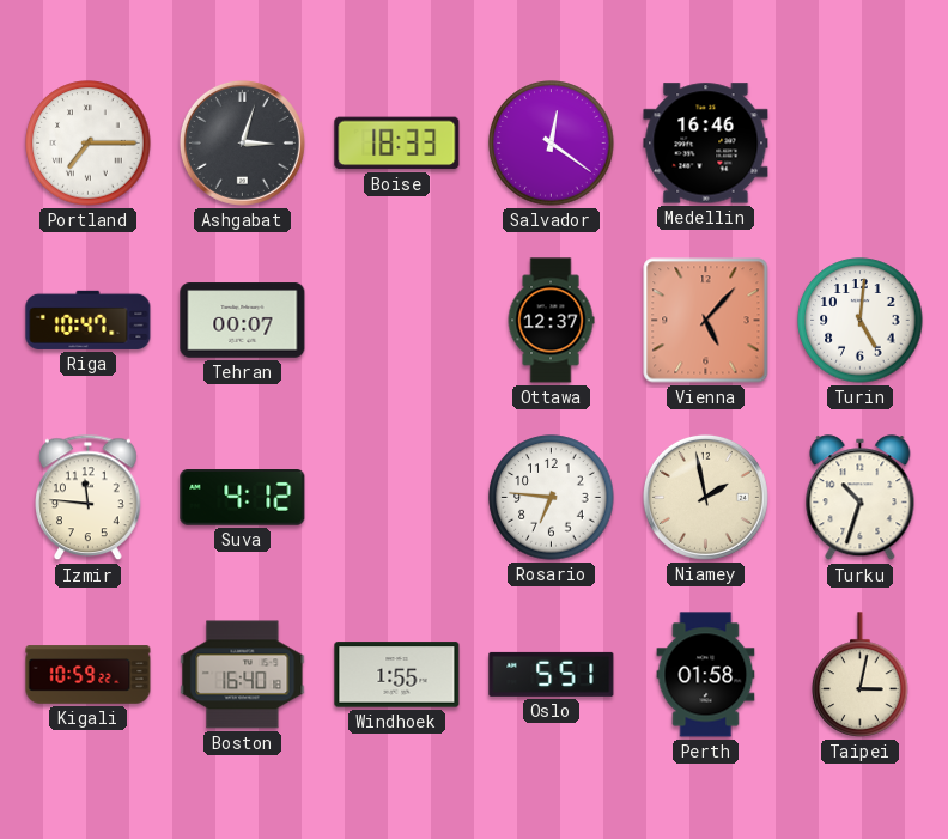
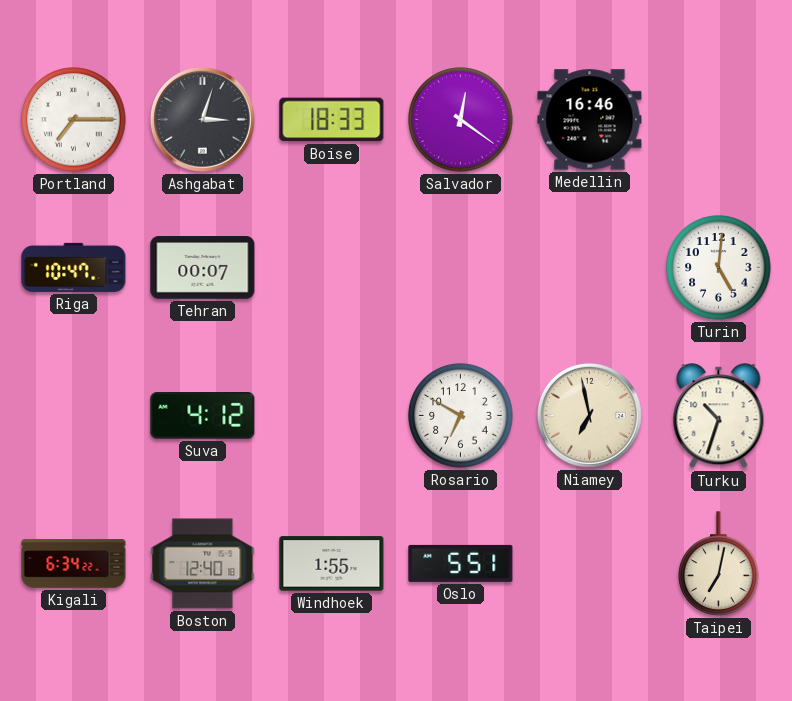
Ottawa: 12:37 -> none (551, 321)
Vienna: 5:07 -> none (706, 321)
Izmir: 11:46 -> none (89, 498)
Rosario: 6:46 -> 6:50 (461, 416)
Niamey: 1:58 -> 6:58 (589, 415)
Kigali: 10:59 -> 6:34 (74, 564)
Boston: 16:40 -> 12:40 (203, 564)
Perth: 01:58 -> none (706, 675)
Taipei: 3:02 -> 7:02 (719, 564)
